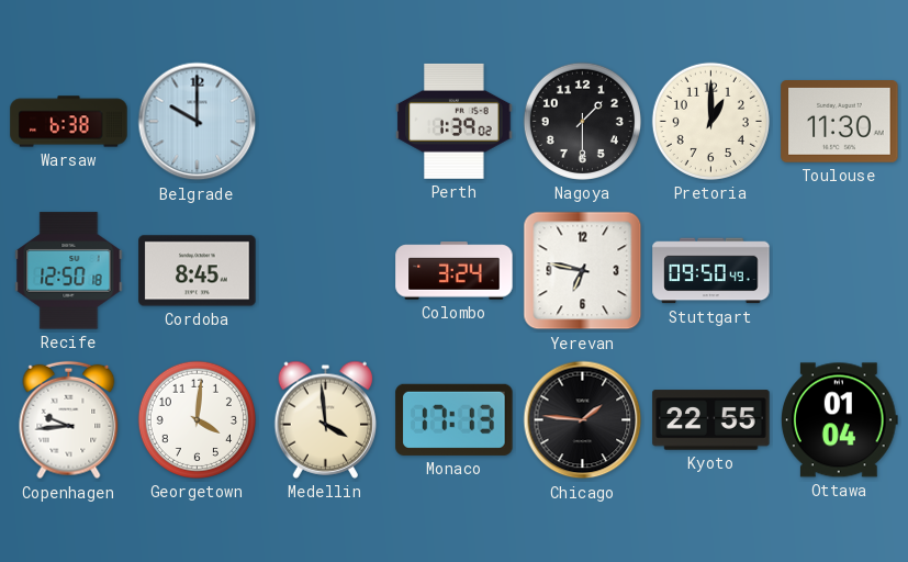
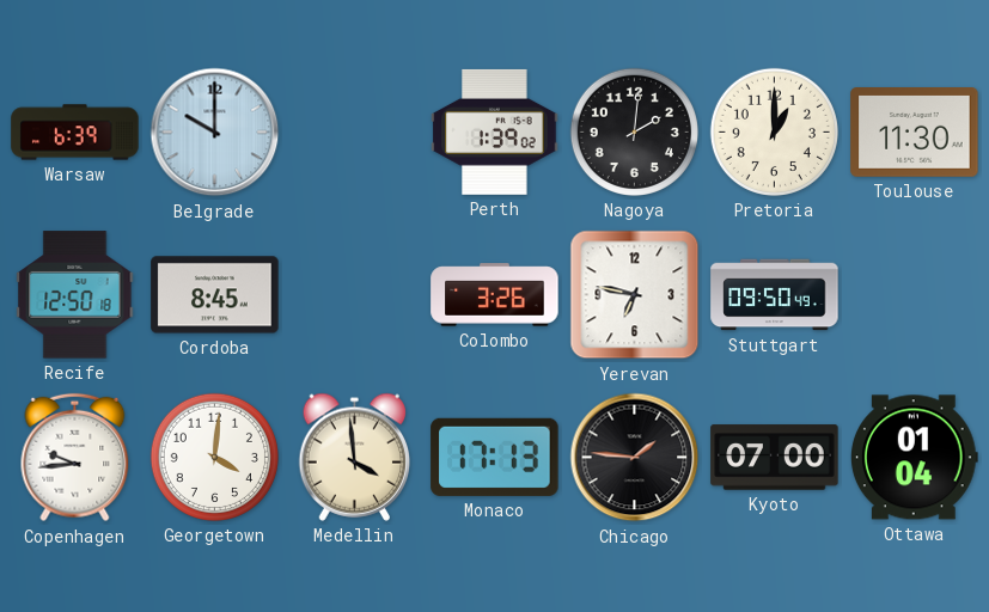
Warsaw: 6:38 -> 6:39 (75, 133)
Nagoya: 1:30 -> 2:01 (634, 131)
Colombo: 3:24 -> 3:26 (495, 295)
Kyoto: 22:55 -> 07:00 (775, 458)
